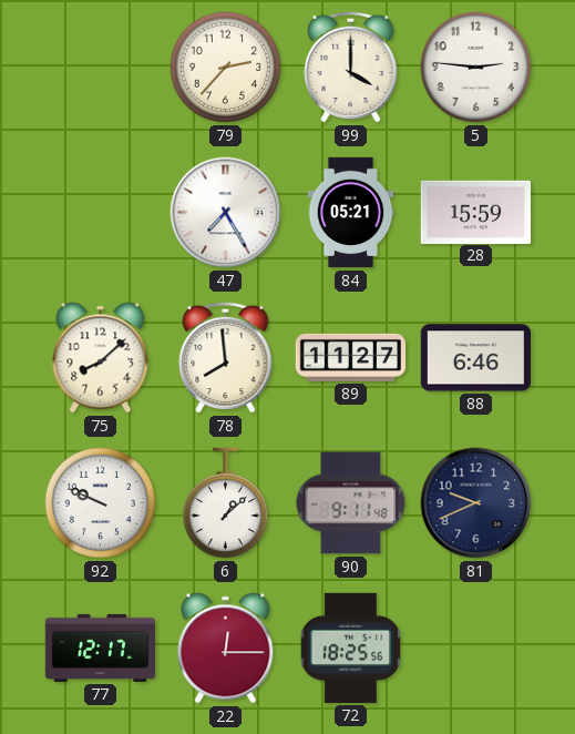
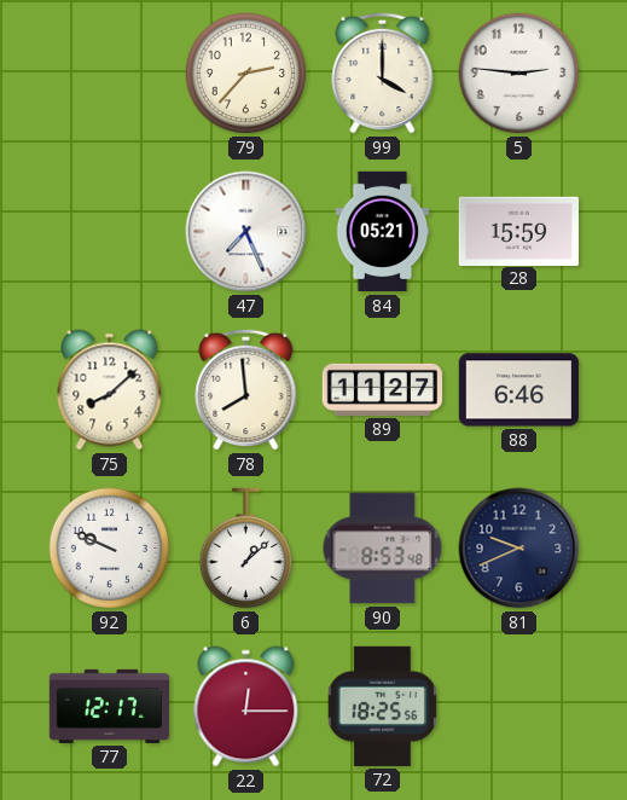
47: 7:25 -> 7:26 (246, 232)
90: 9:11 -> 8:53 (383, 549)
